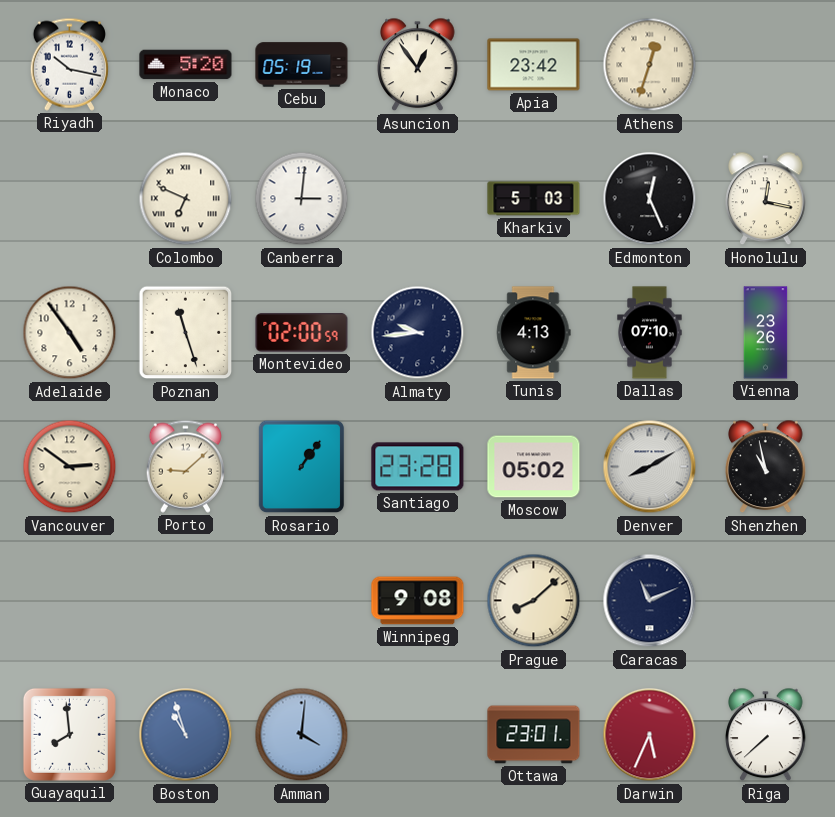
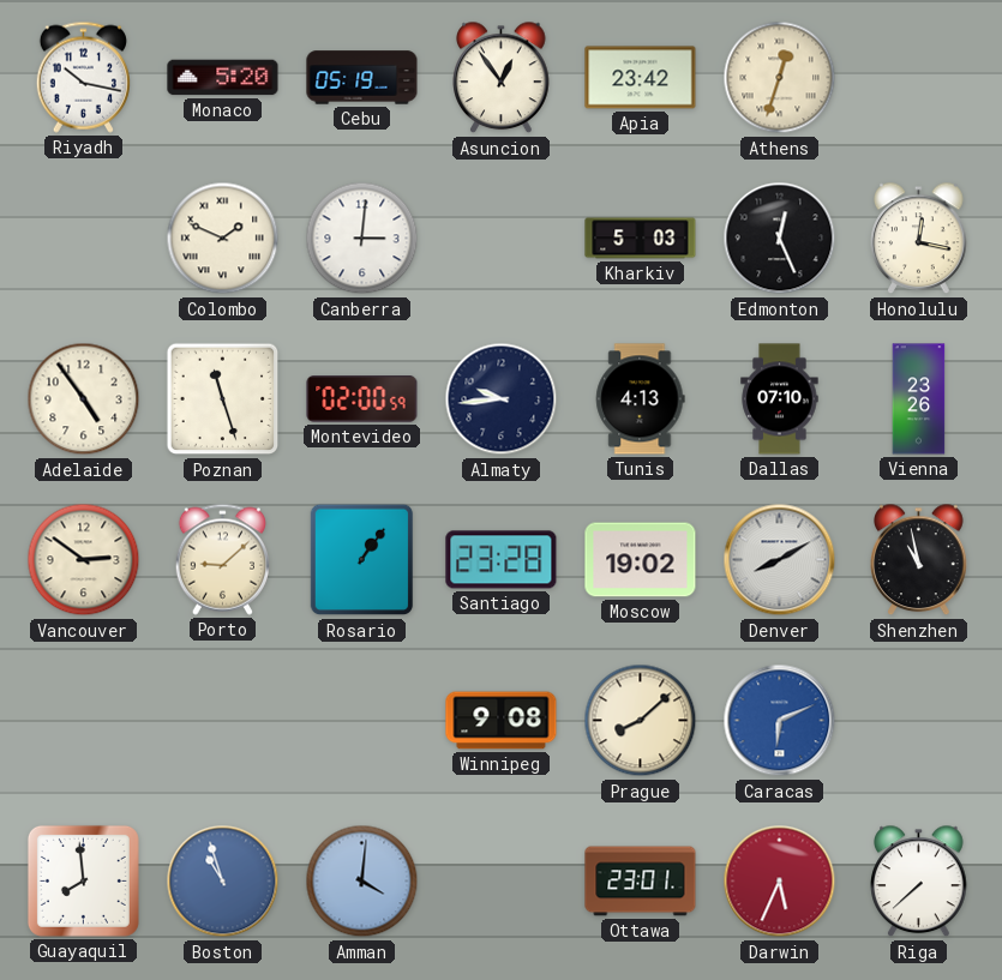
Colombo: 6:49 -> 1:49 (223, 239)
Moscow: 05:02 -> 19:02 (641, 560)
Caracas: 11:11 -> 6:11 (780, 721)
Caracas dial: navy -> blue (780, 721)
